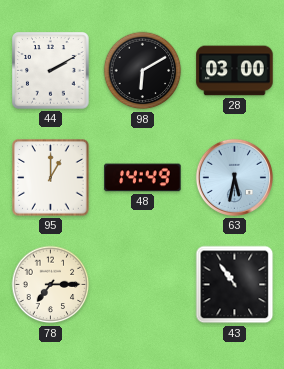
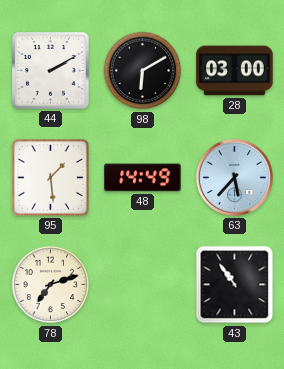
95: 1:00 -> 1:29 (51, 178)
63: 5:32 -> 5:37 (234, 177)
78: 7:15 -> 7:12 (51, 285)
